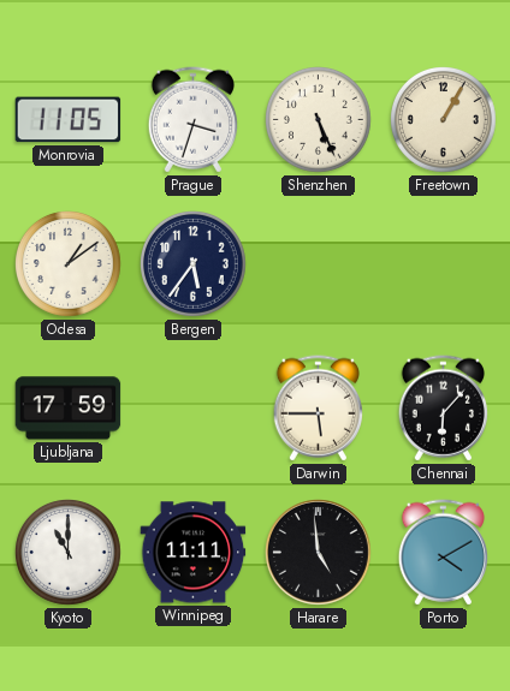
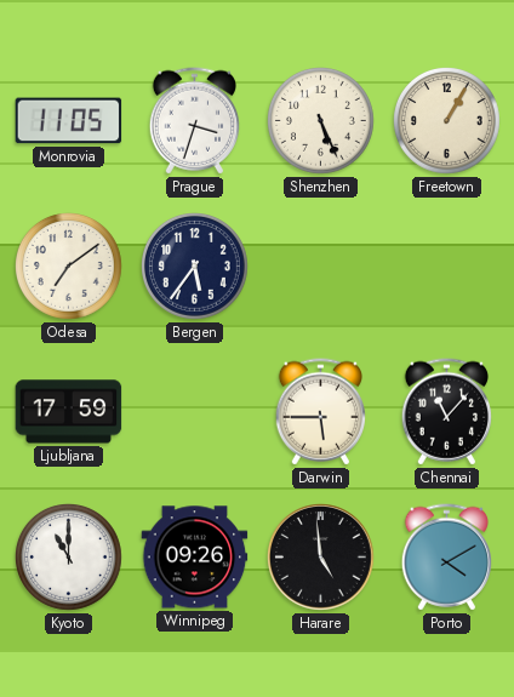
Odesa: 1:09 -> 7:09 (69, 267)
Chennai: 6:07 -> 11:07 (446, 412)
Winnipeg: 11:11 -> 09:26 (195, 558)
